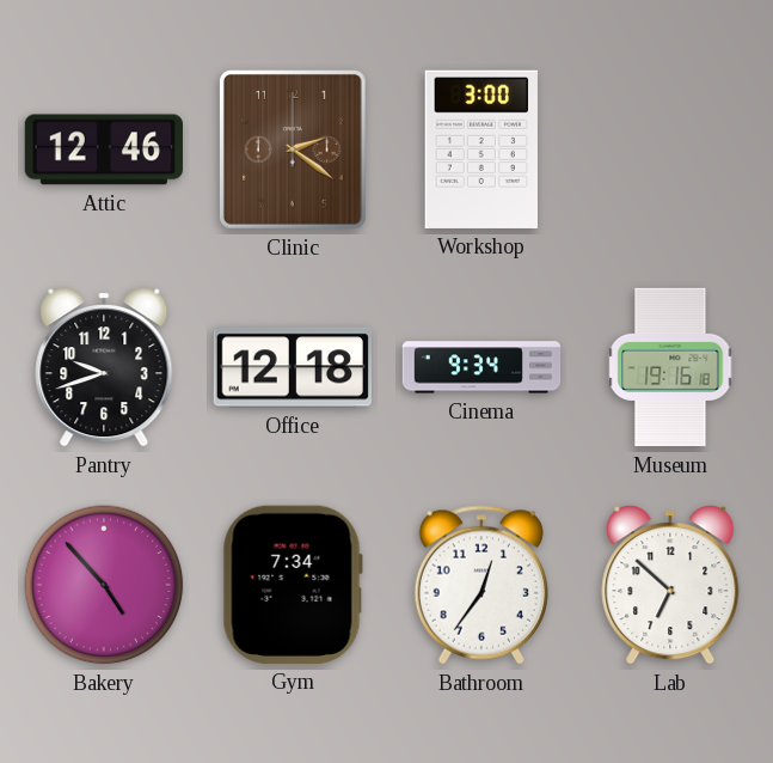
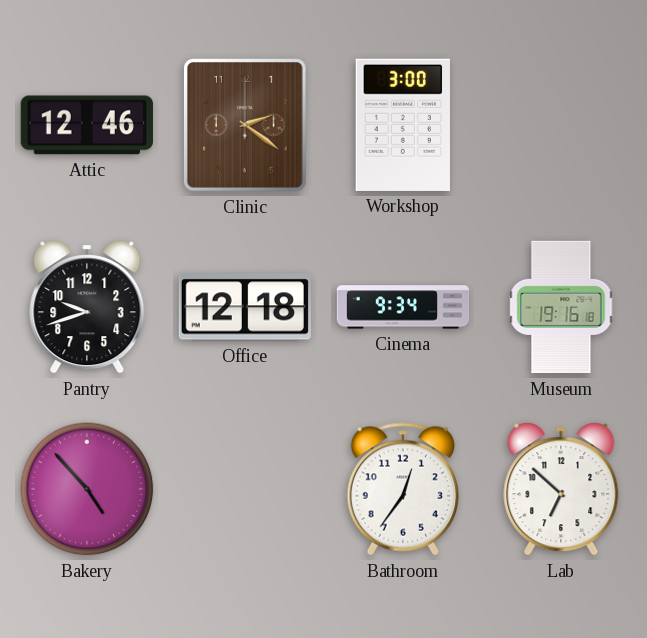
Gym: 7:34 -> none (293, 585)
